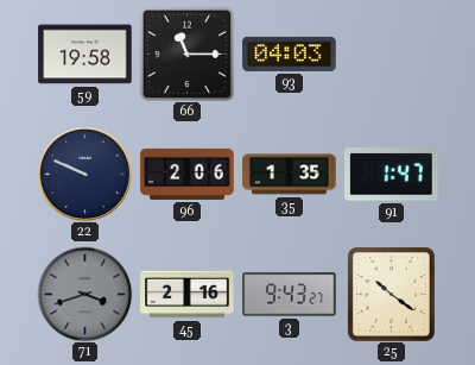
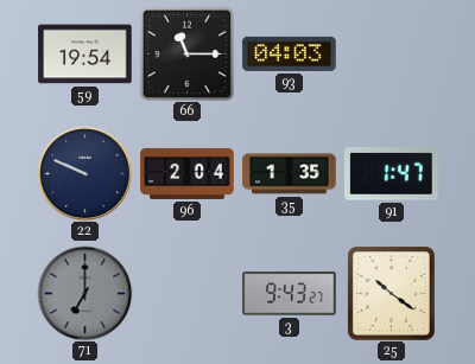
59: 19:58 -> 19:54 (85, 55)
96: 2:06 -> 2:04 (188, 173)
71: 3:42 -> 7:00 (84, 293)
45: 2:16 -> none (188, 295)
